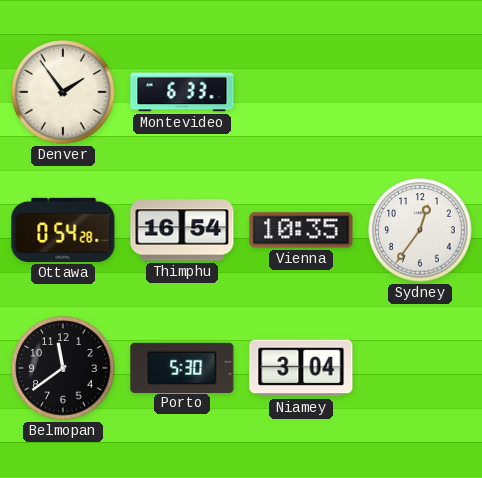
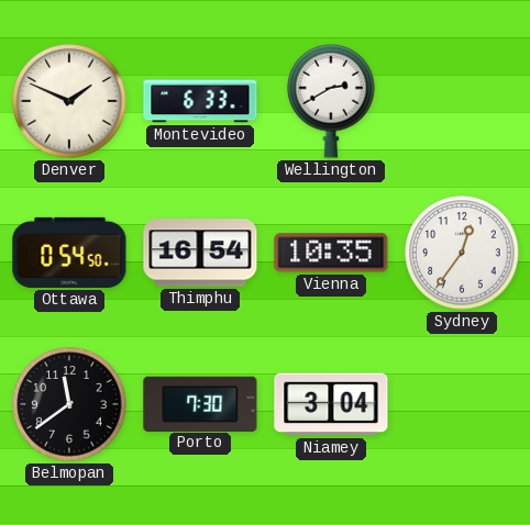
Denver: 1:54 -> 1:49 (69, 101)
Wellington: none -> 2:40 (331, 101)
Ottawa: 0:54:28 -> 0:54:50 (69, 253)
Porto: 5:30 -> 7:30 (200, 403)
